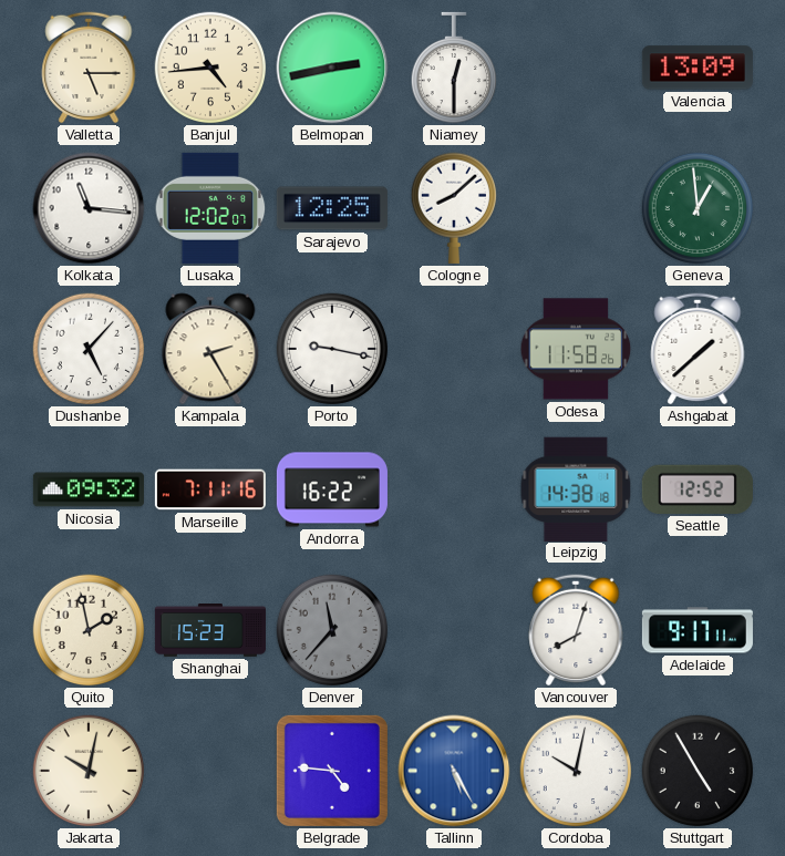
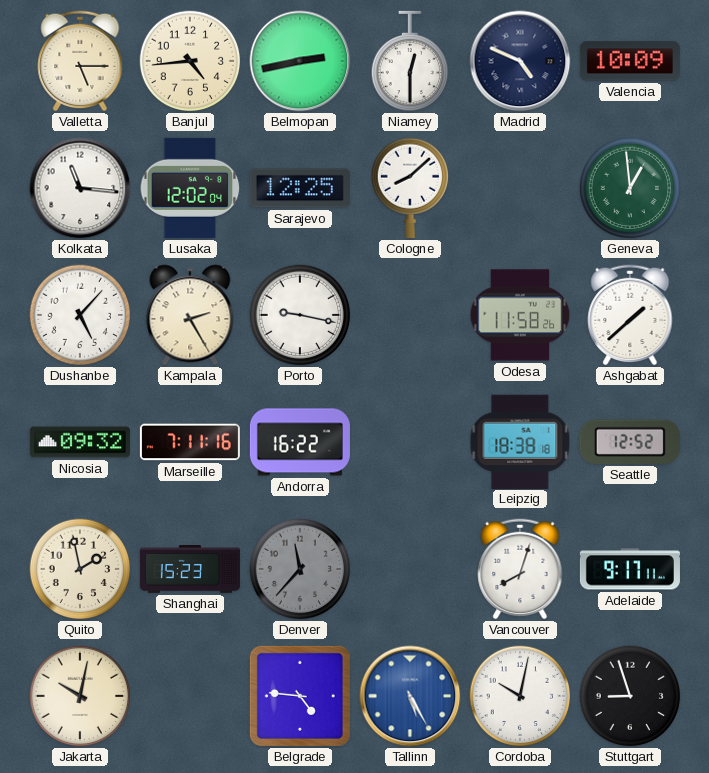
Madrid: none -> 4:49 (520, 61)
Valencia: 13:09 -> 10:09 (630, 61)
Lusaka: 12:02:07 -> 12:02:04 (190, 188)
Leipzig: 14:38 -> 18:38 (520, 441)
Stuttgart: 4:55 -> 8:57 (630, 696)
